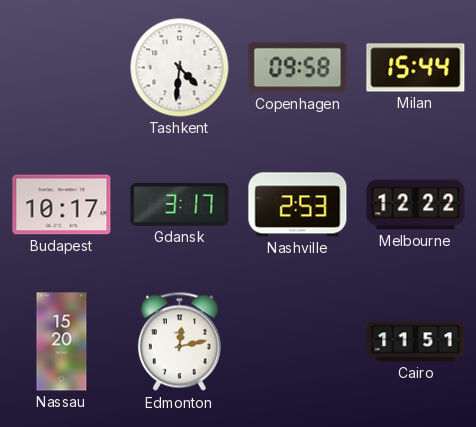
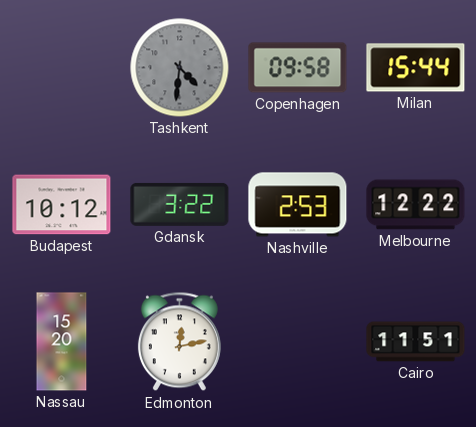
Tashkent dial: white -> grey (180, 68)
Budapest: 10:17 -> 10:12 (62, 205)
Gdansk: 3:17 -> 3:22 (180, 204)
